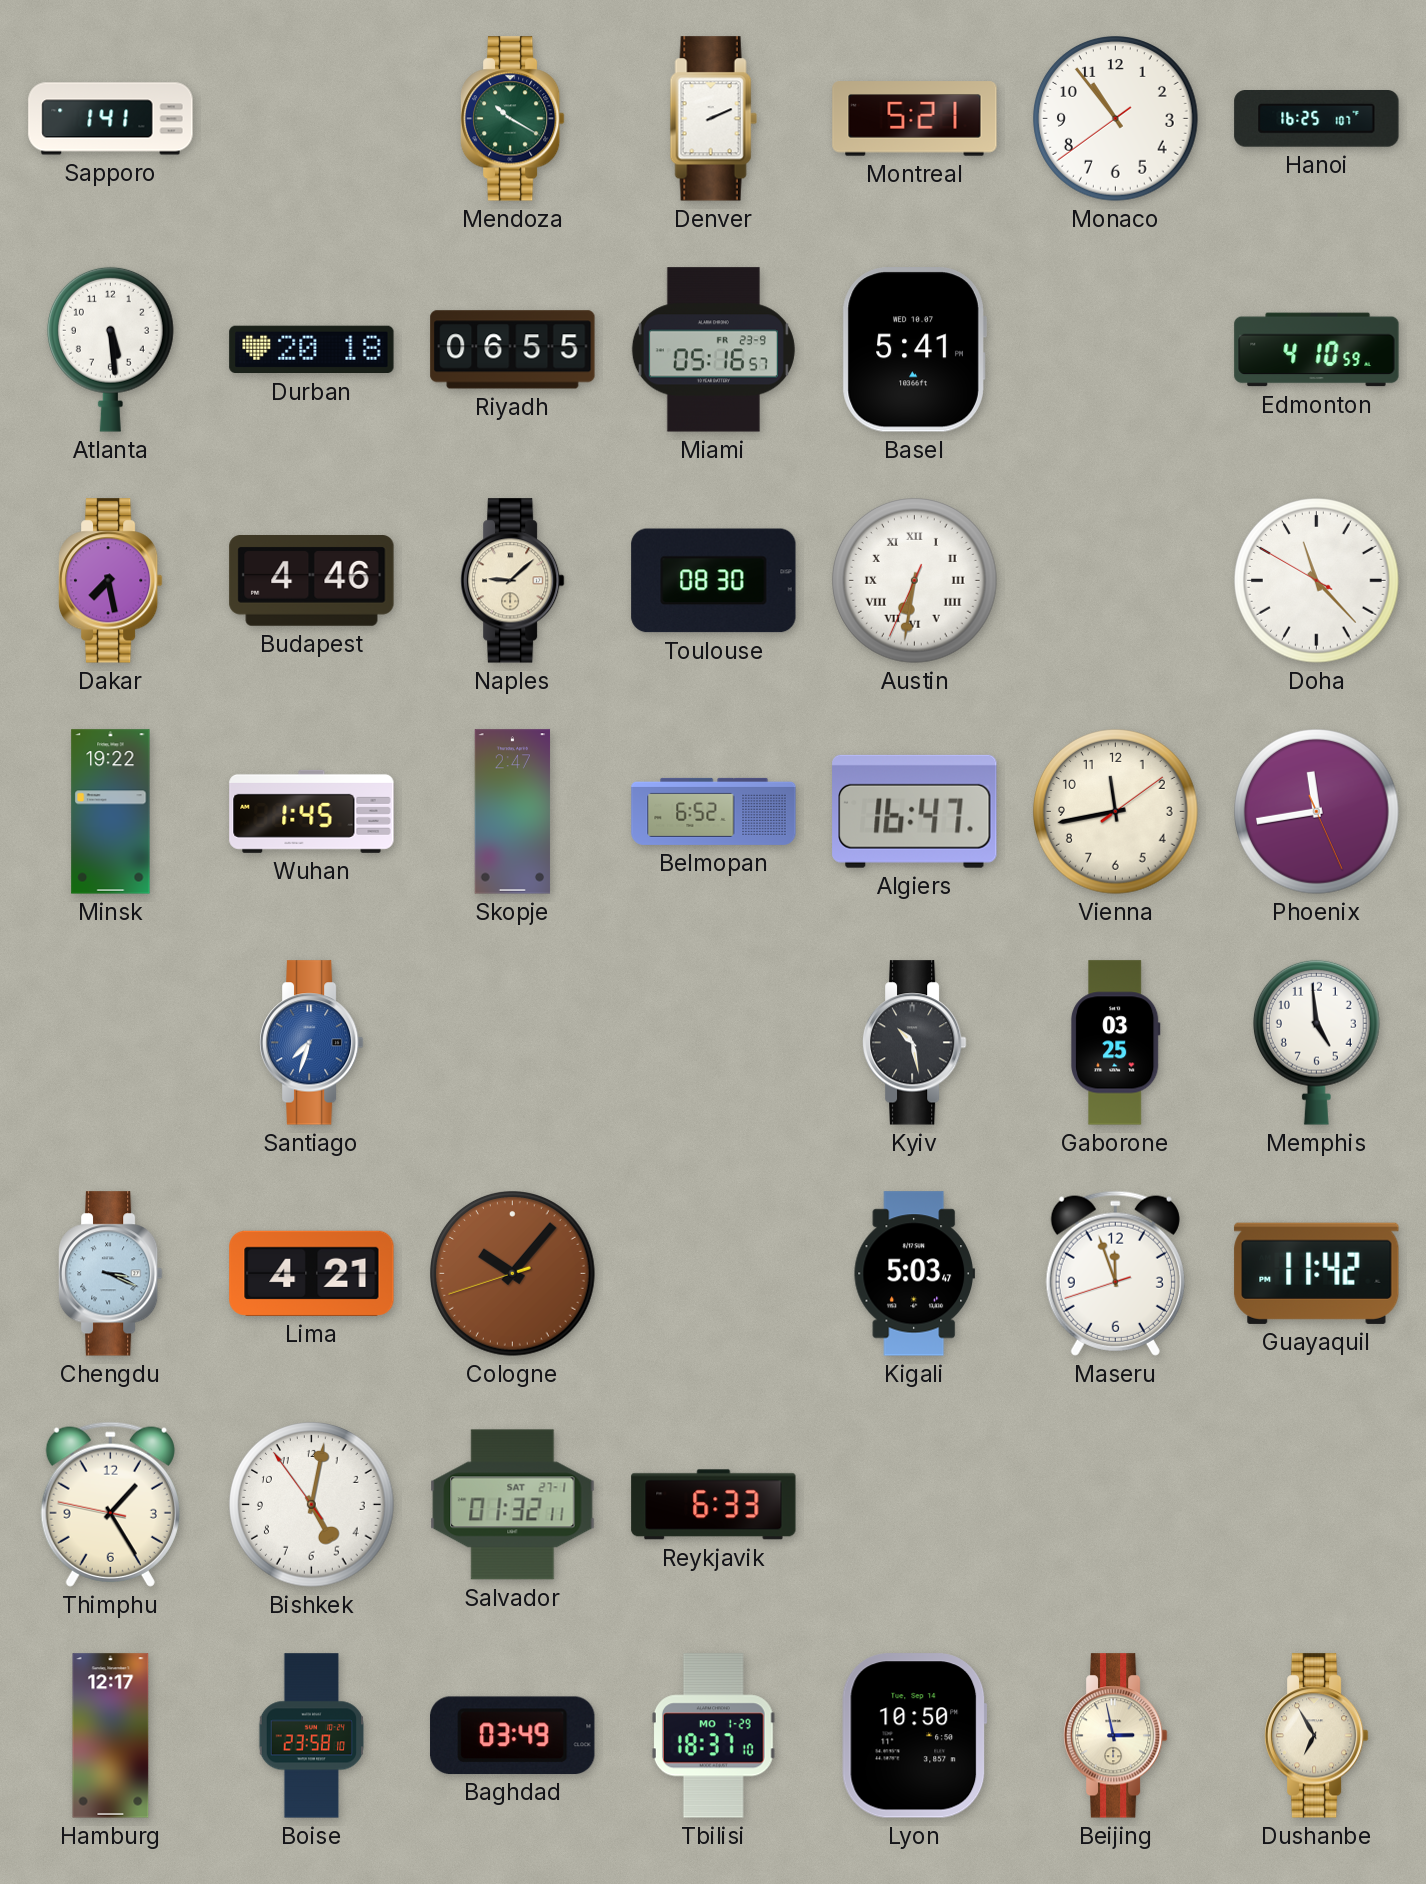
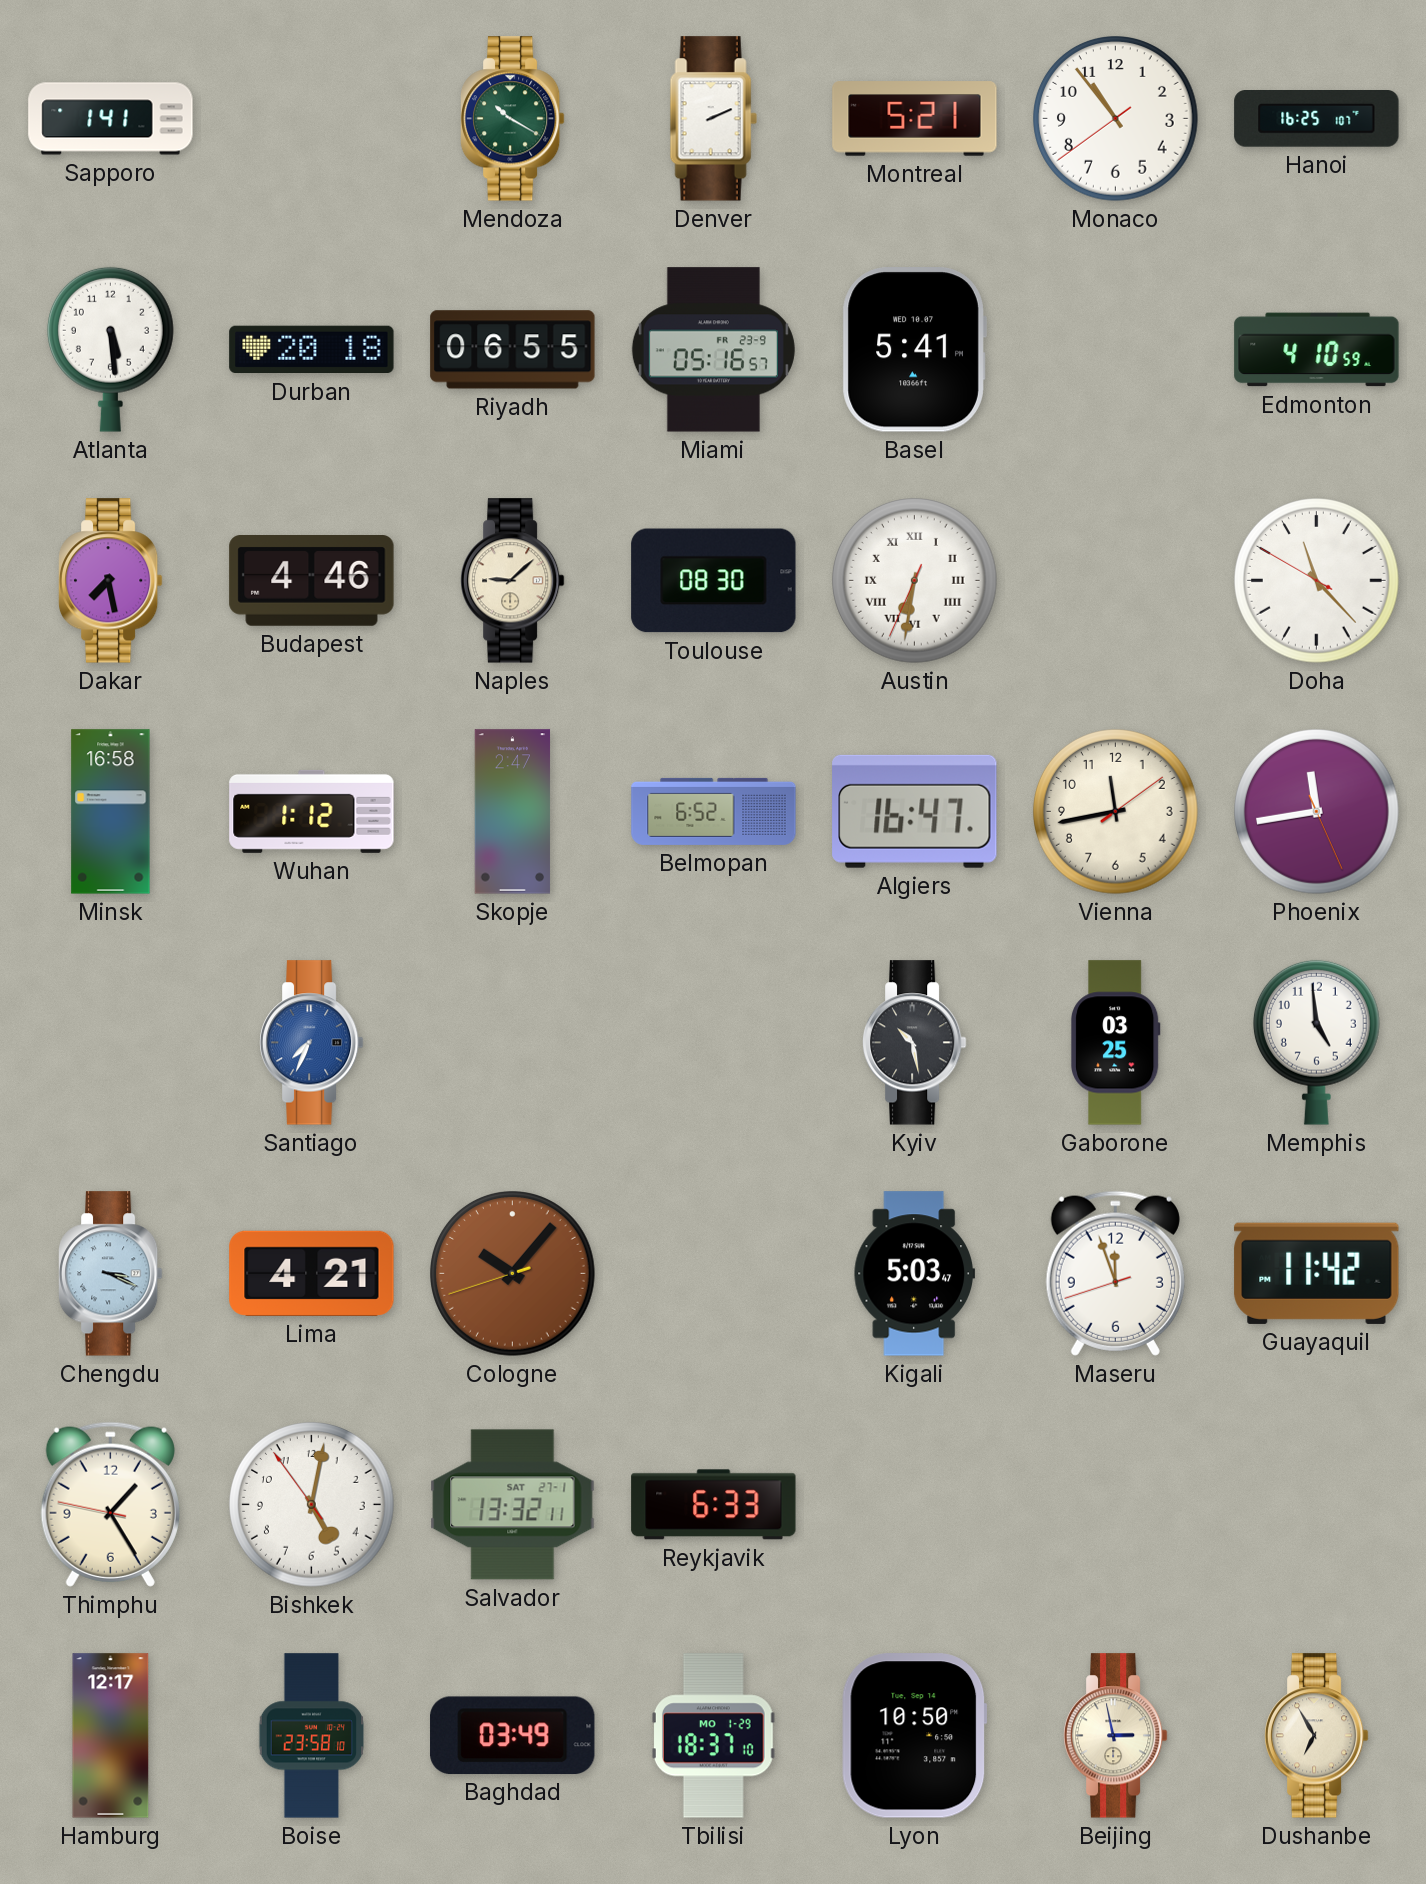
Minsk: 19:22 -> 16:58 (111, 812)
Wuhan: 1:45 -> 1:12 (312, 811)
Santiago: 7:33 -> 7:34 (311, 1043)
Salvador: 01:32 -> 13:32 (513, 1505)
